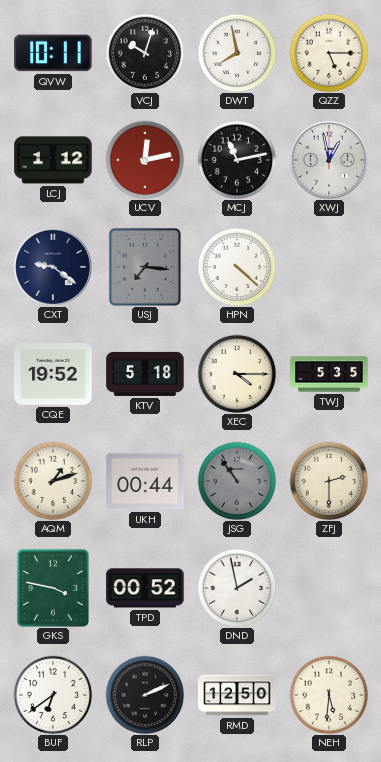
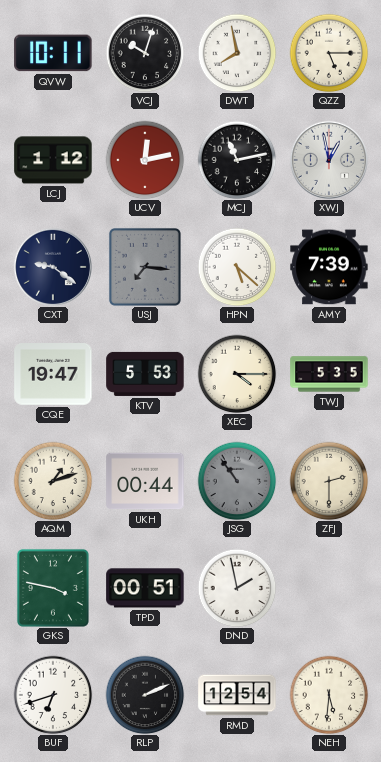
HPN: 4:22 -> 5:22 (237, 267)
AMY: none -> 7:39 (329, 267)
CQE: 19:52 -> 19:47 (53, 375)
KTV: 5:18 -> 5:53 (145, 374)
TPD: 00:52 -> 00:51 (145, 588)
BUF: 6:39 -> 6:42 (53, 695)
RMD: 12:50 -> 12:54 (237, 695)
